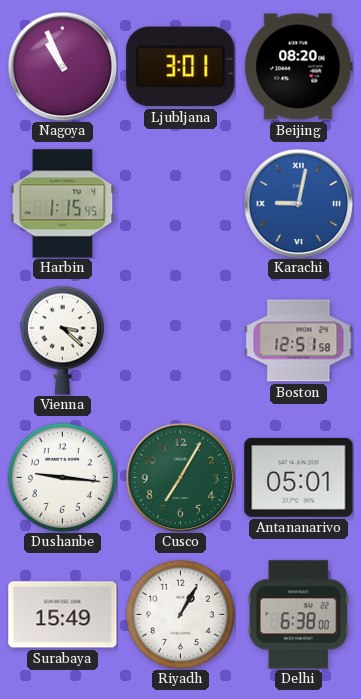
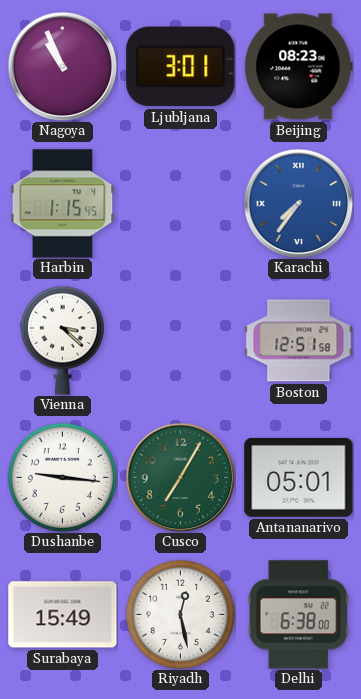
Beijing: 08:20 -> 08:23 (299, 67)
Karachi: 9:02 -> 7:36 (298, 203)
Riyadh: 1:05 -> 12:28 (180, 614)
